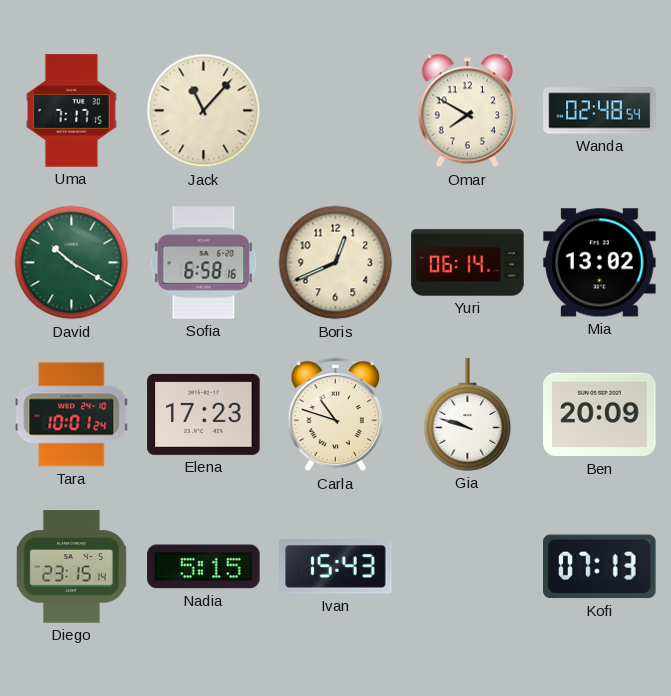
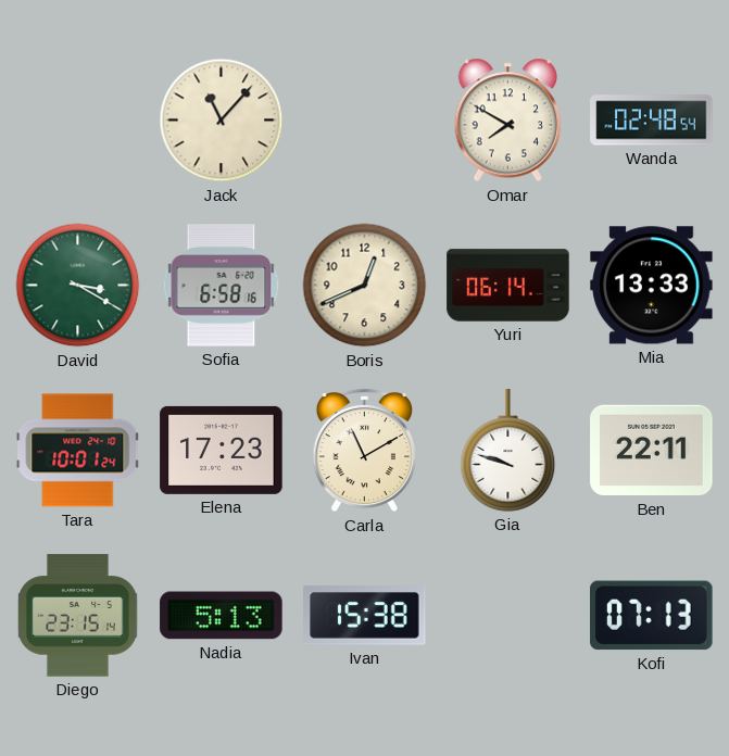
Uma: 7:17 -> none (72, 111)
David: 10:20 -> 3:20 (78, 286)
Mia: 13:02 -> 13:33 (652, 286)
Carla: 10:48 -> 11:10 (364, 451)
Ben: 20:09 -> 22:11 (652, 451)
Nadia: 5:15 -> 5:13 (222, 616)
Ivan: 15:43 -> 15:38 (365, 616)
